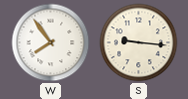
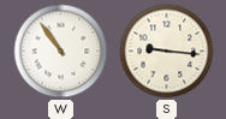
W: 7:54 -> 10:54 (61, 52)
